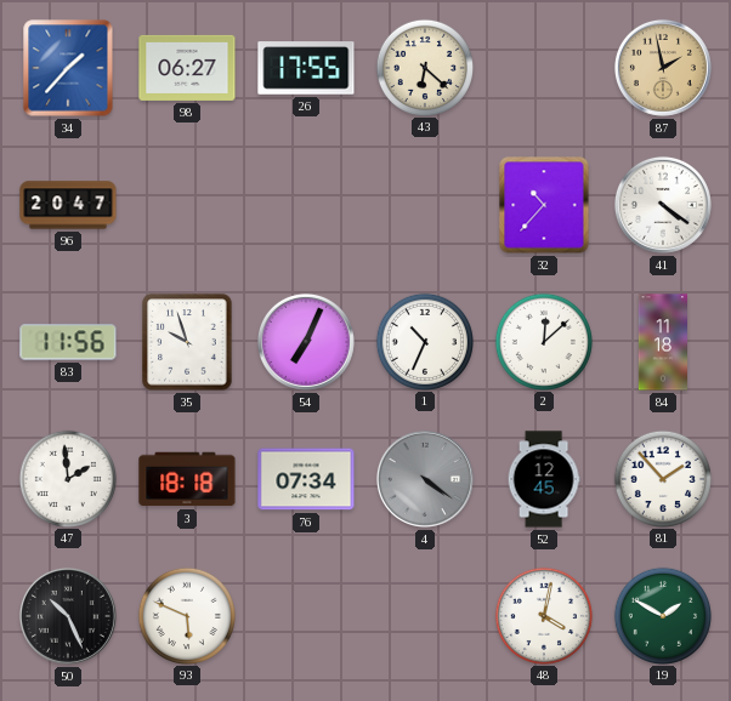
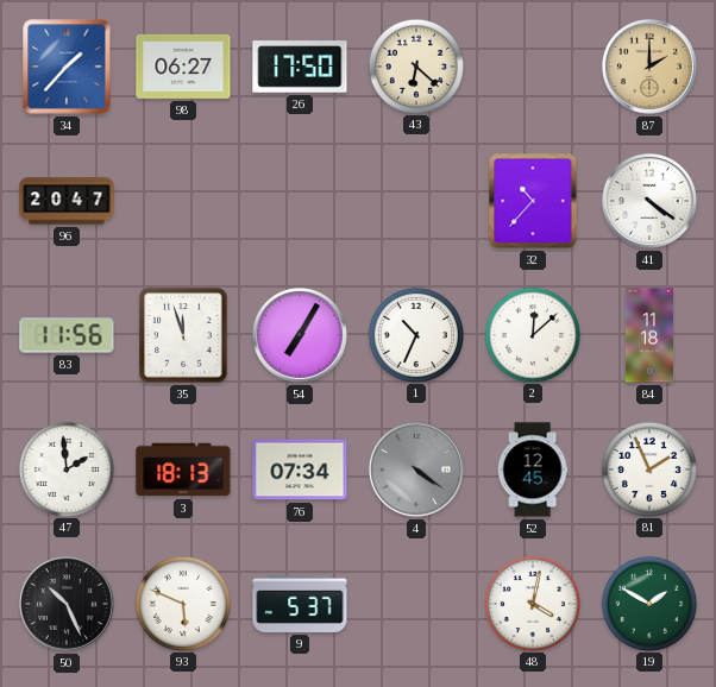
26: 17:55 -> 17:50 (300, 67)
87: 1:58 -> 2:00 (649, 67)
35: 9:57 -> 11:57 (183, 335)
54: 7:04 -> 7:05 (300, 335)
3: 18:18 -> 18:13 (183, 469)
81: 1:53 -> 1:56 (648, 468)
9: none -> 5:37 (300, 604)
